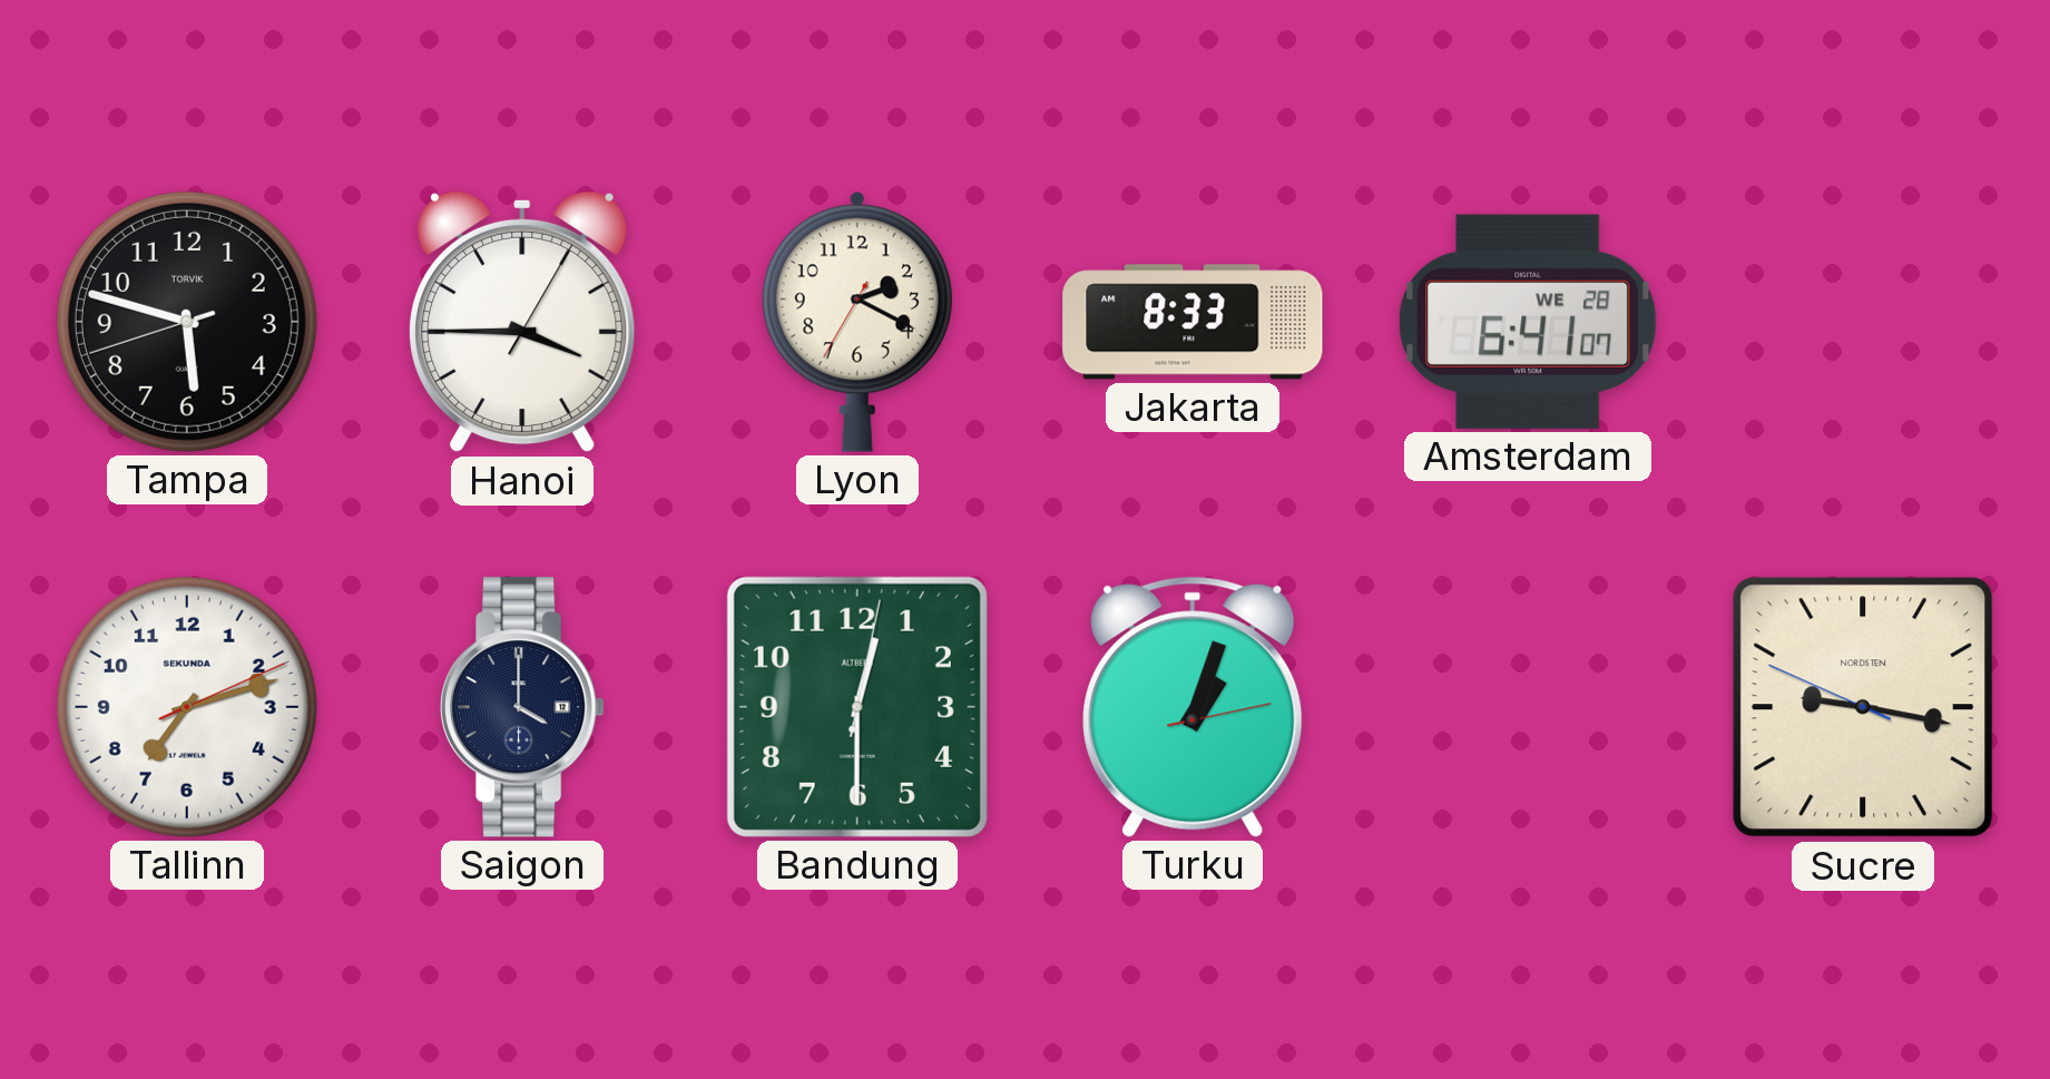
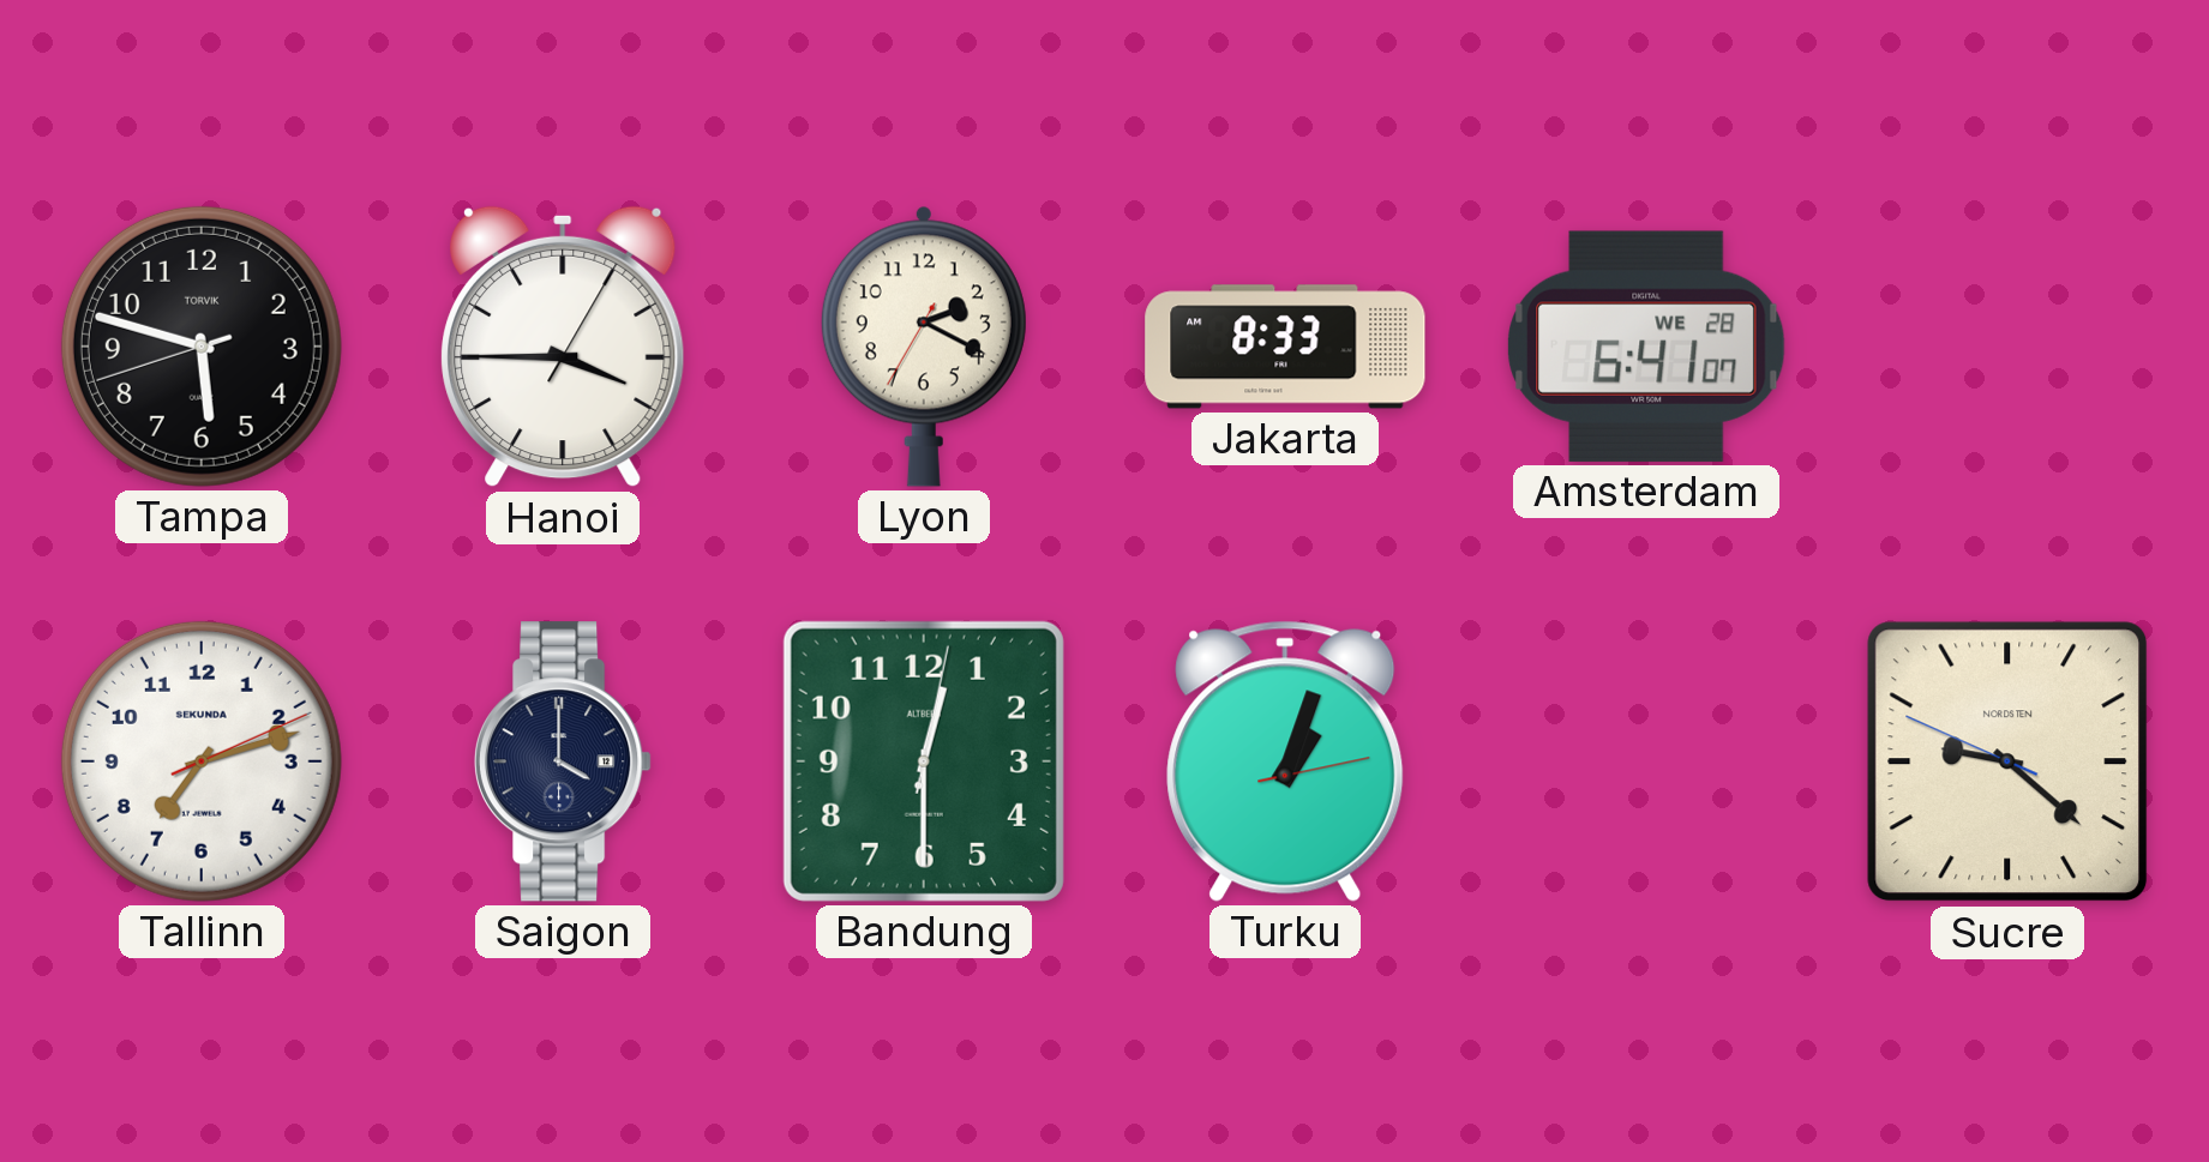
Sucre: 9:16 -> 9:21 (2007, 761)
